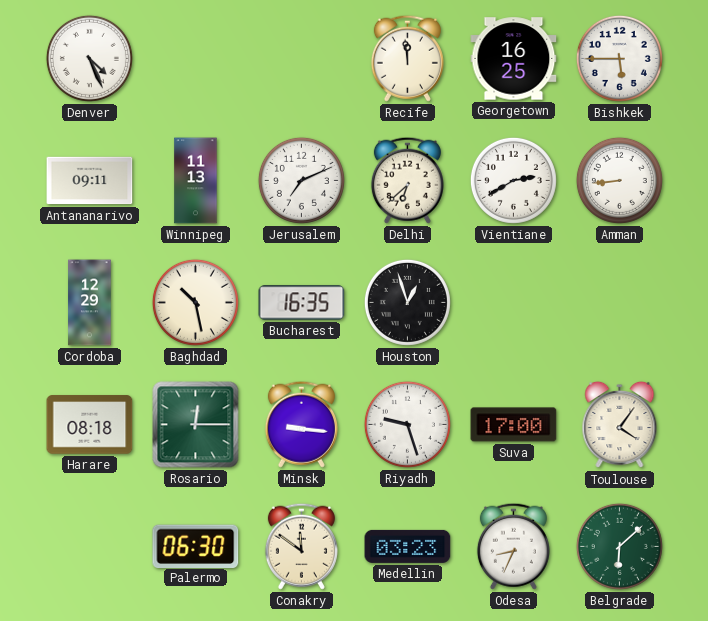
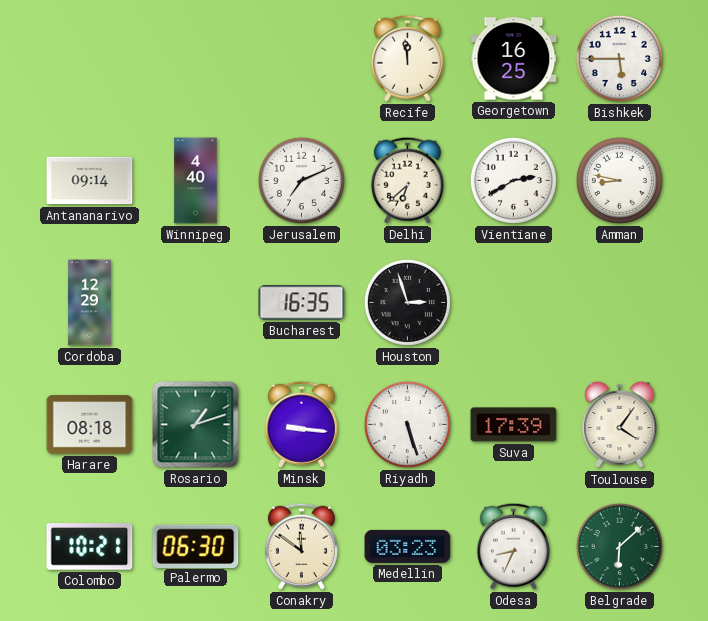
Denver: 4:26 -> none (89, 58)
Antananarivo: 09:11 -> 09:14 (90, 181)
Winnipeg: 11:13 -> 4:40 (196, 181)
Amman: 8:44 -> 8:47 (619, 180)
Baghdad: 10:28 -> none (195, 302)
Houston: 12:57 -> 2:57 (407, 302)
Rosario: 12:15 -> 1:12 (196, 425)
Riyadh: 9:27 -> 5:27 (407, 424)
Suva: 17:00 -> 17:39 (514, 425)
Colombo: none -> 10:21 (90, 547)
